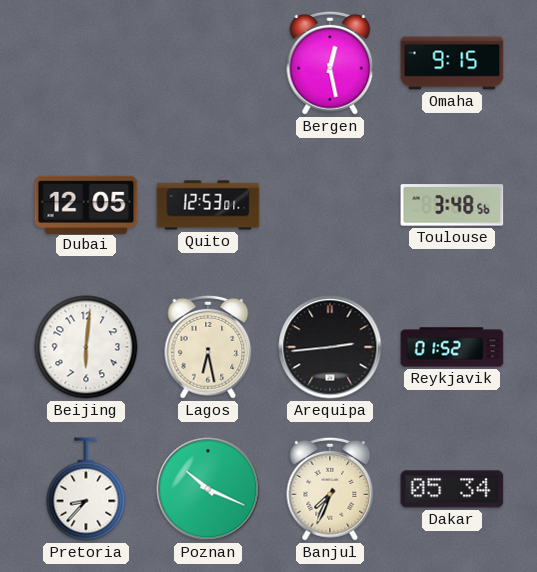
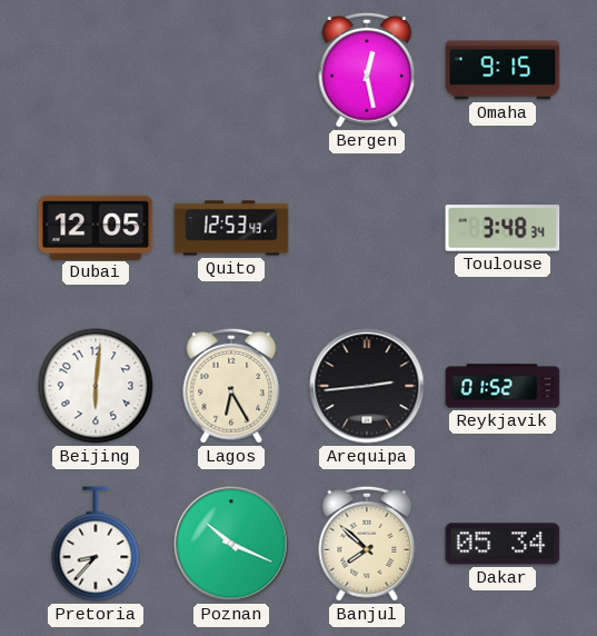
Quito: 12:53:01 -> 12:53:43 (231, 228)
Toulouse: 3:48:56 -> 3:48:34 (503, 228)
Lagos: 6:28 -> 6:25 (231, 386)
Banjul: 7:34 -> 7:52 (367, 544)
